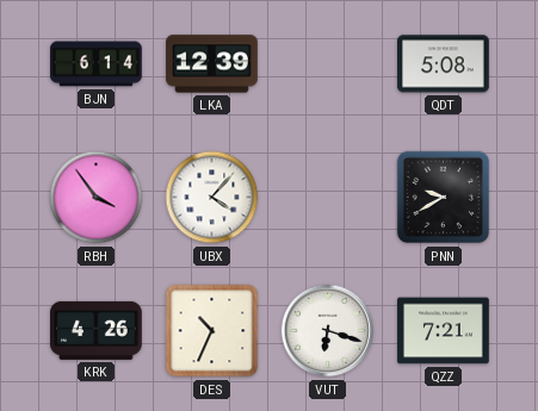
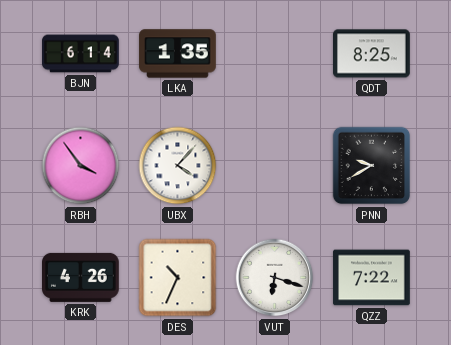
LKA: 12:39 -> 1:35 (178, 54)
QDT: 5:08 -> 8:25 (372, 54)
QZZ: 7:21 -> 7:22 (372, 278)
